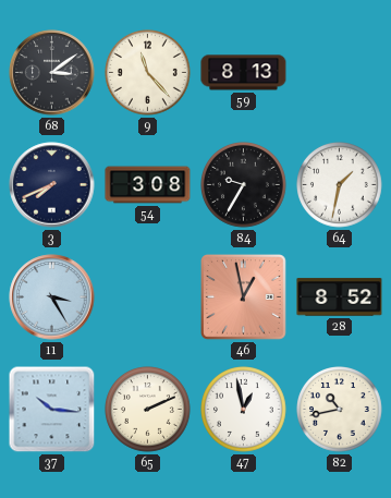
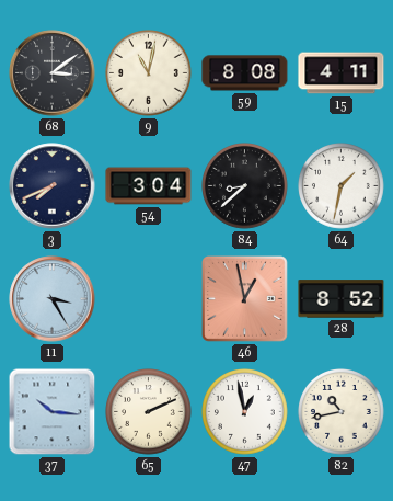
9: 11:23 -> 11:02 (149, 73)
59: 8:13 -> 8:08 (245, 73)
15: none -> 4:11 (342, 73)
54: 3:08 -> 3:04 (149, 186)
84: 9:35 -> 8:38 (245, 186)
